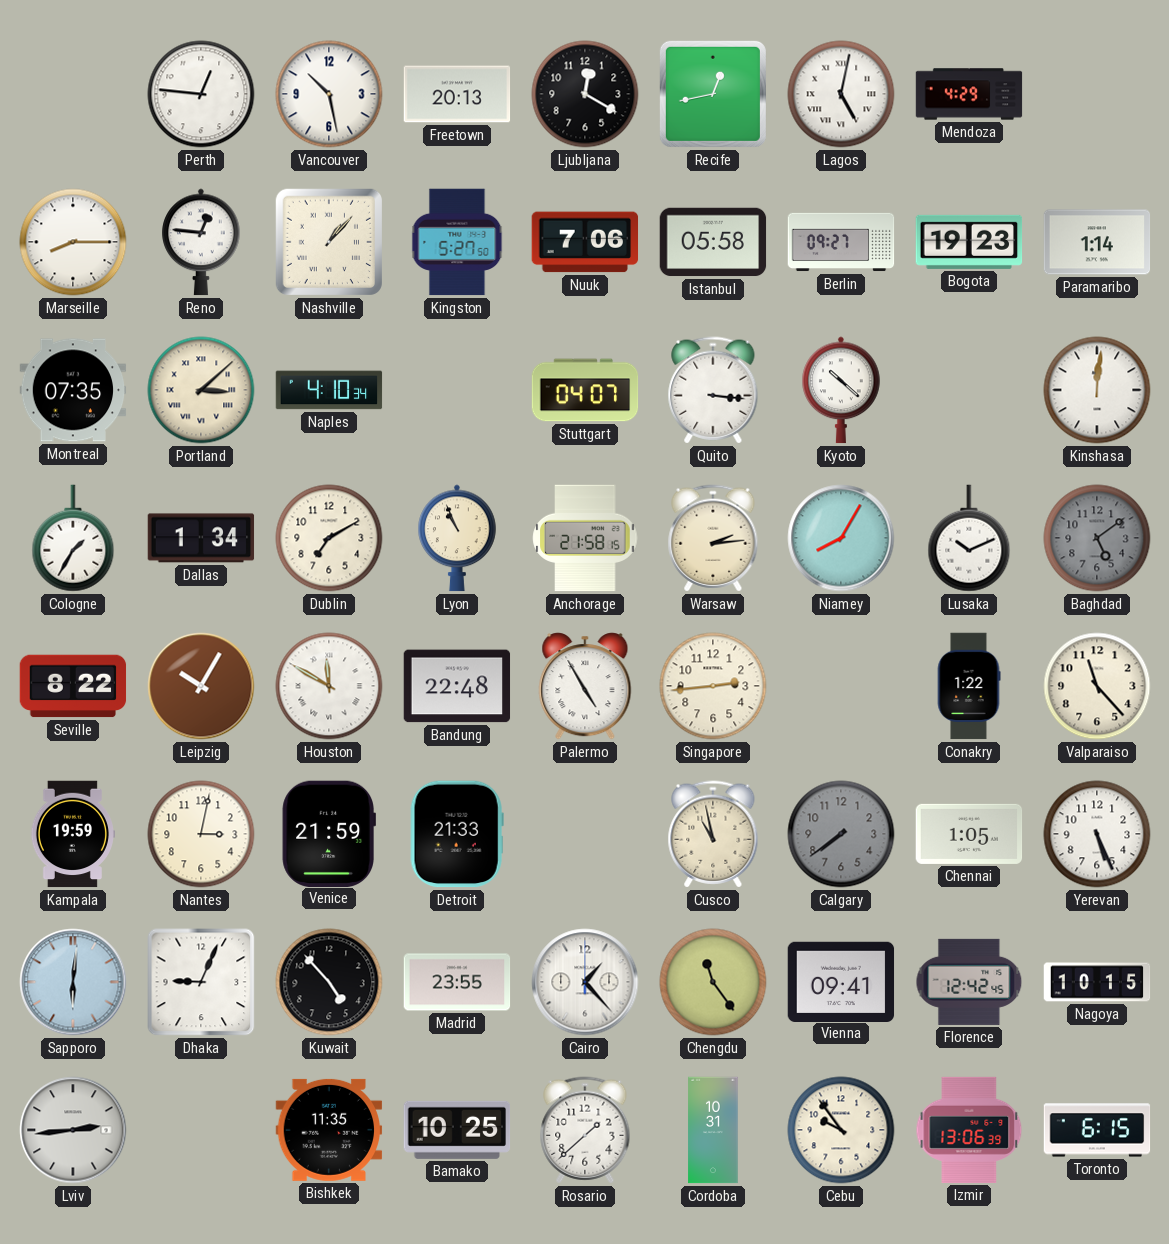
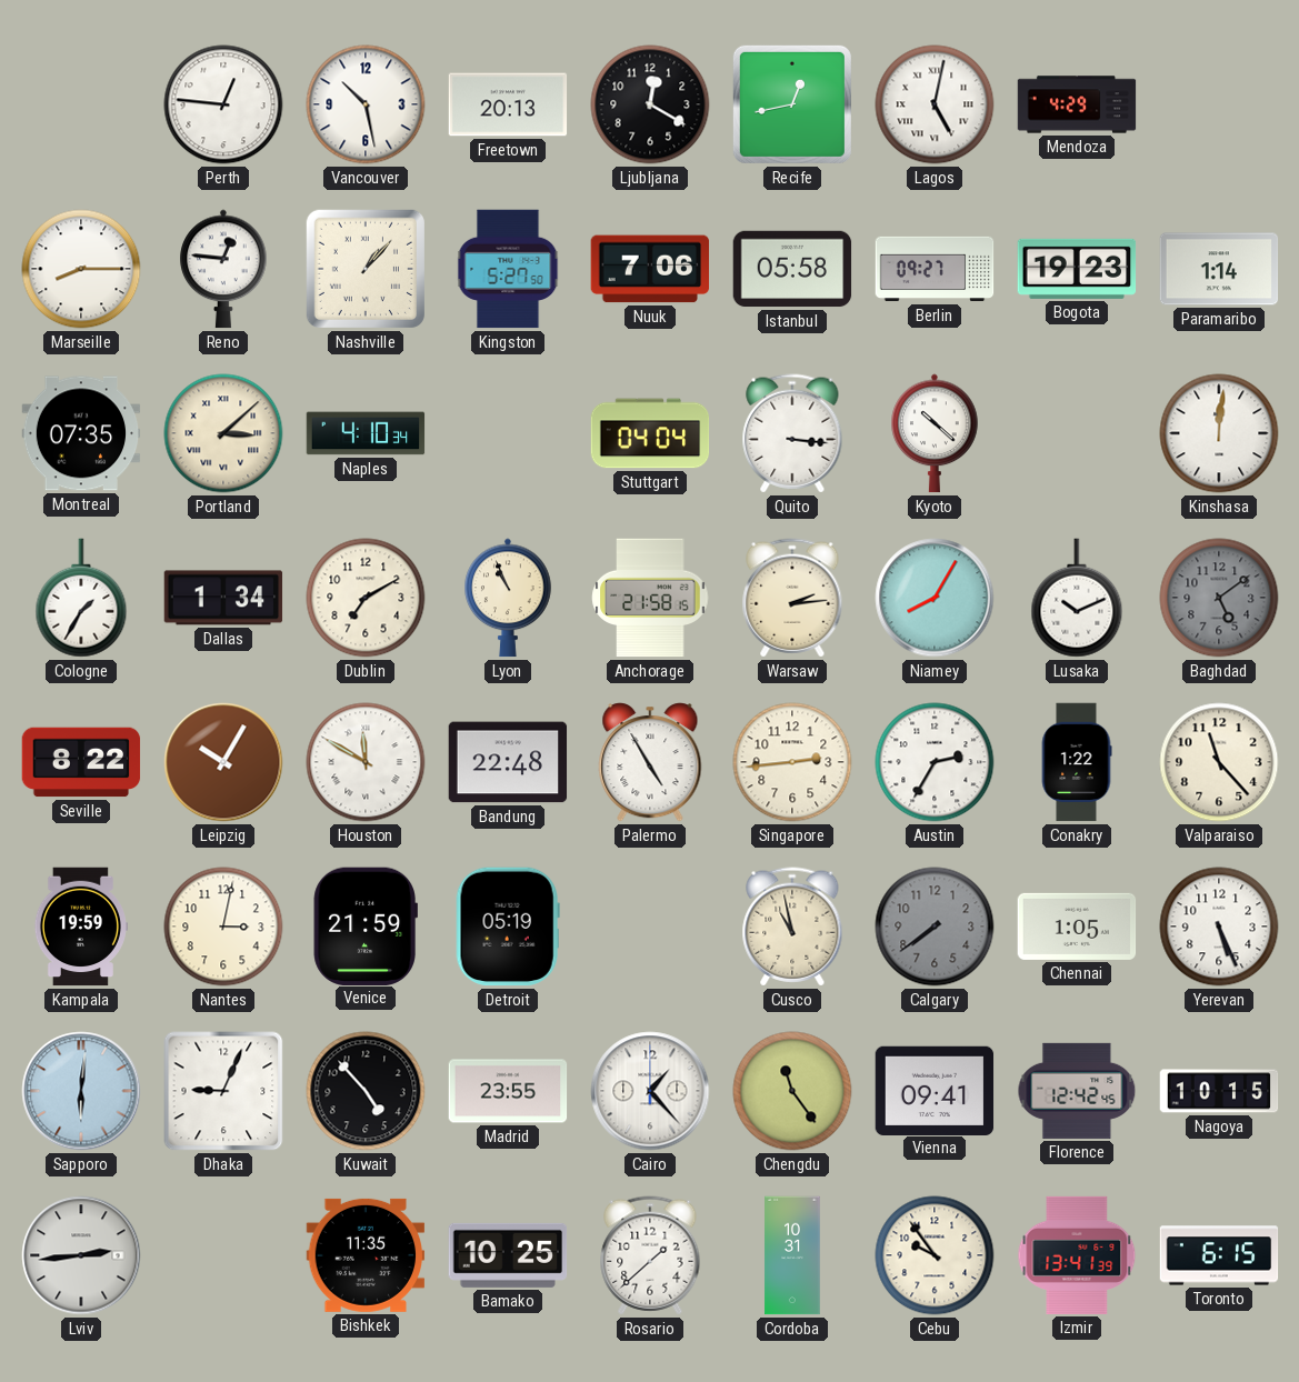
Stuttgart: 04:07 -> 04:04 (650, 433)
Austin: none -> 2:35 (935, 762)
Detroit: 21:33 -> 05:19 (508, 927)
Izmir: 13:06 -> 13:41 (1077, 1255)
